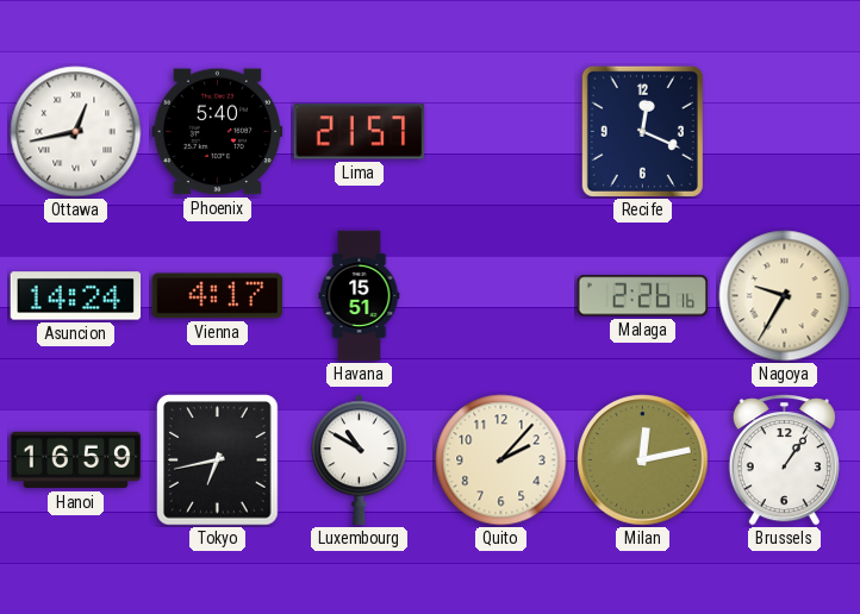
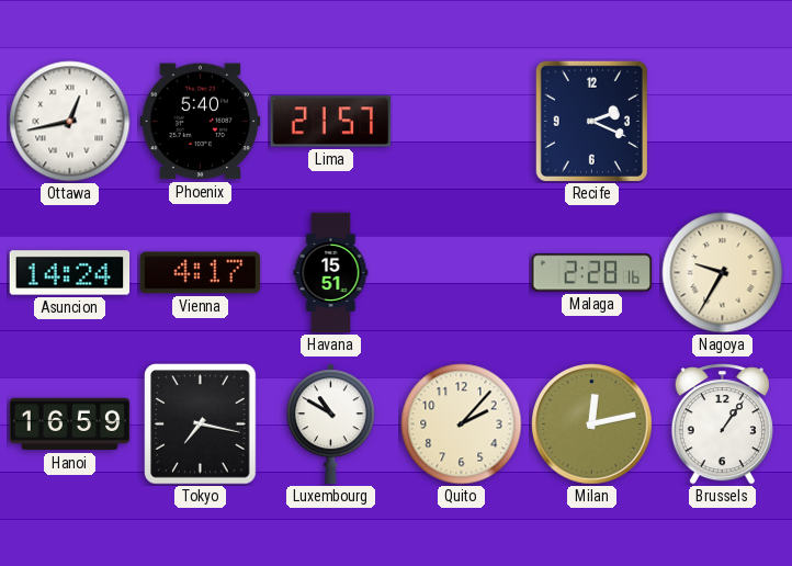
Recife: 12:19 -> 2:19 (591, 121)
Malaga: 2:26 -> 2:28 (592, 273)
Tokyo: 6:43 -> 7:17 (201, 424)
